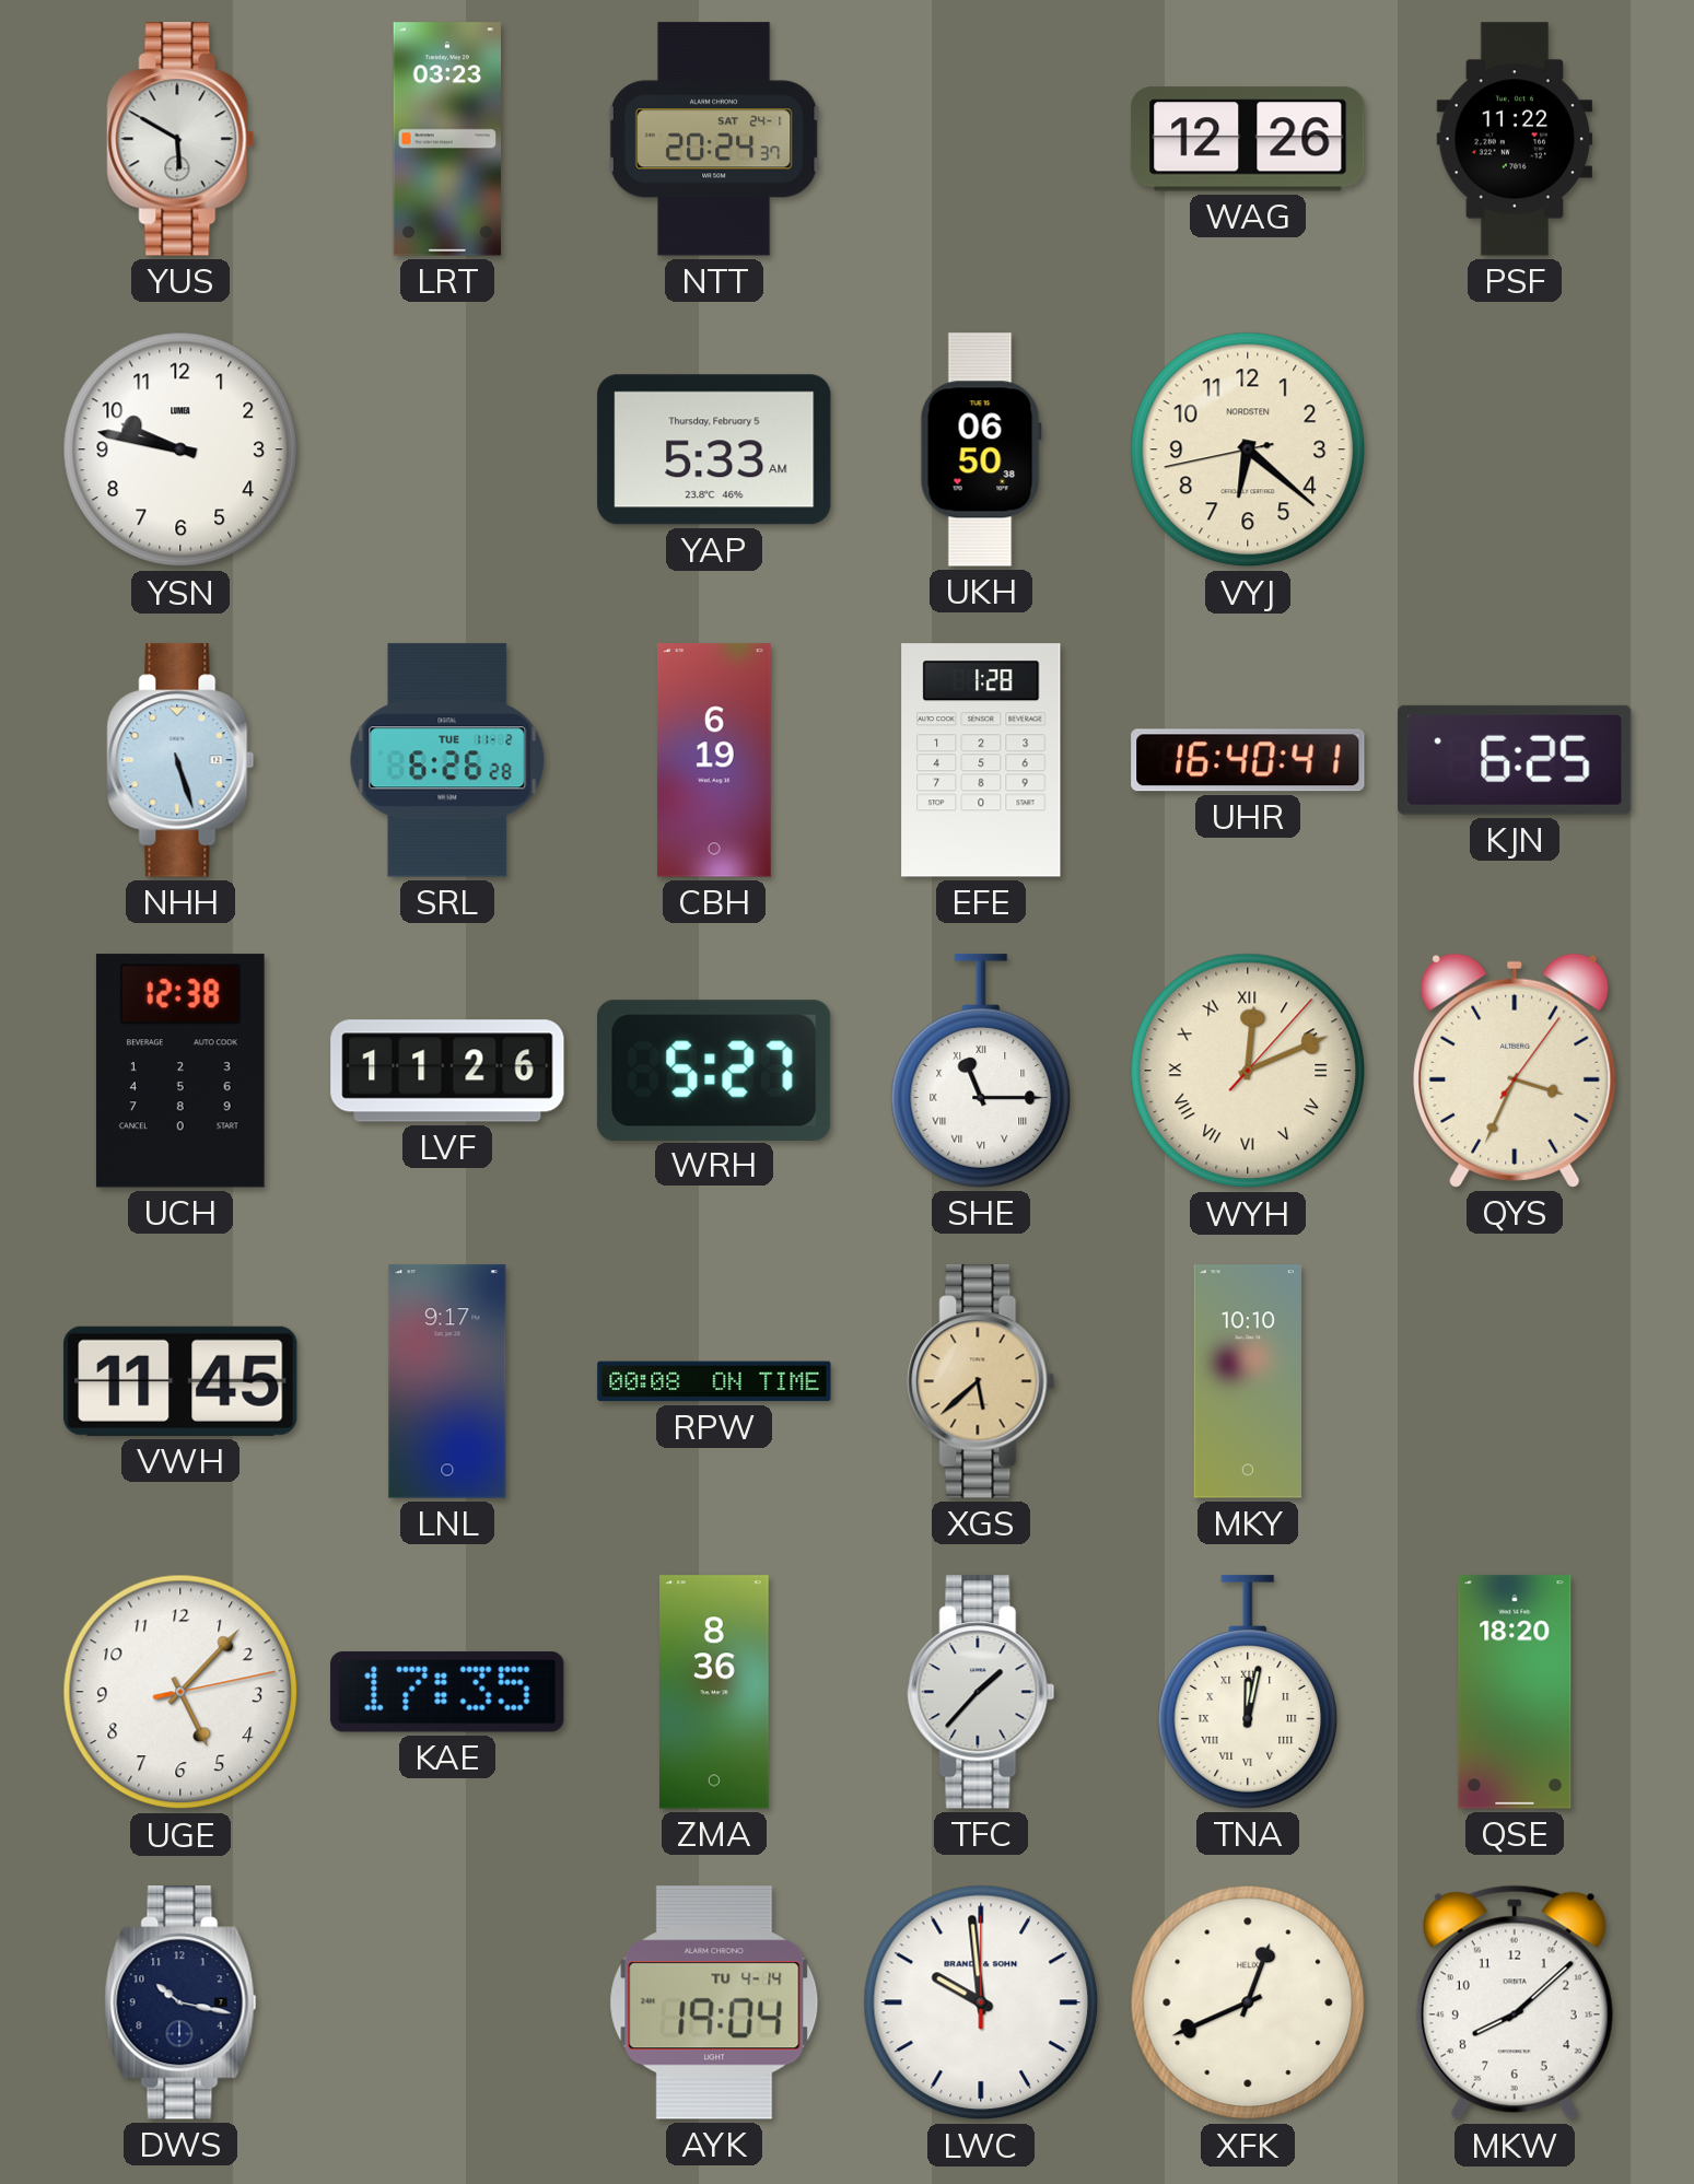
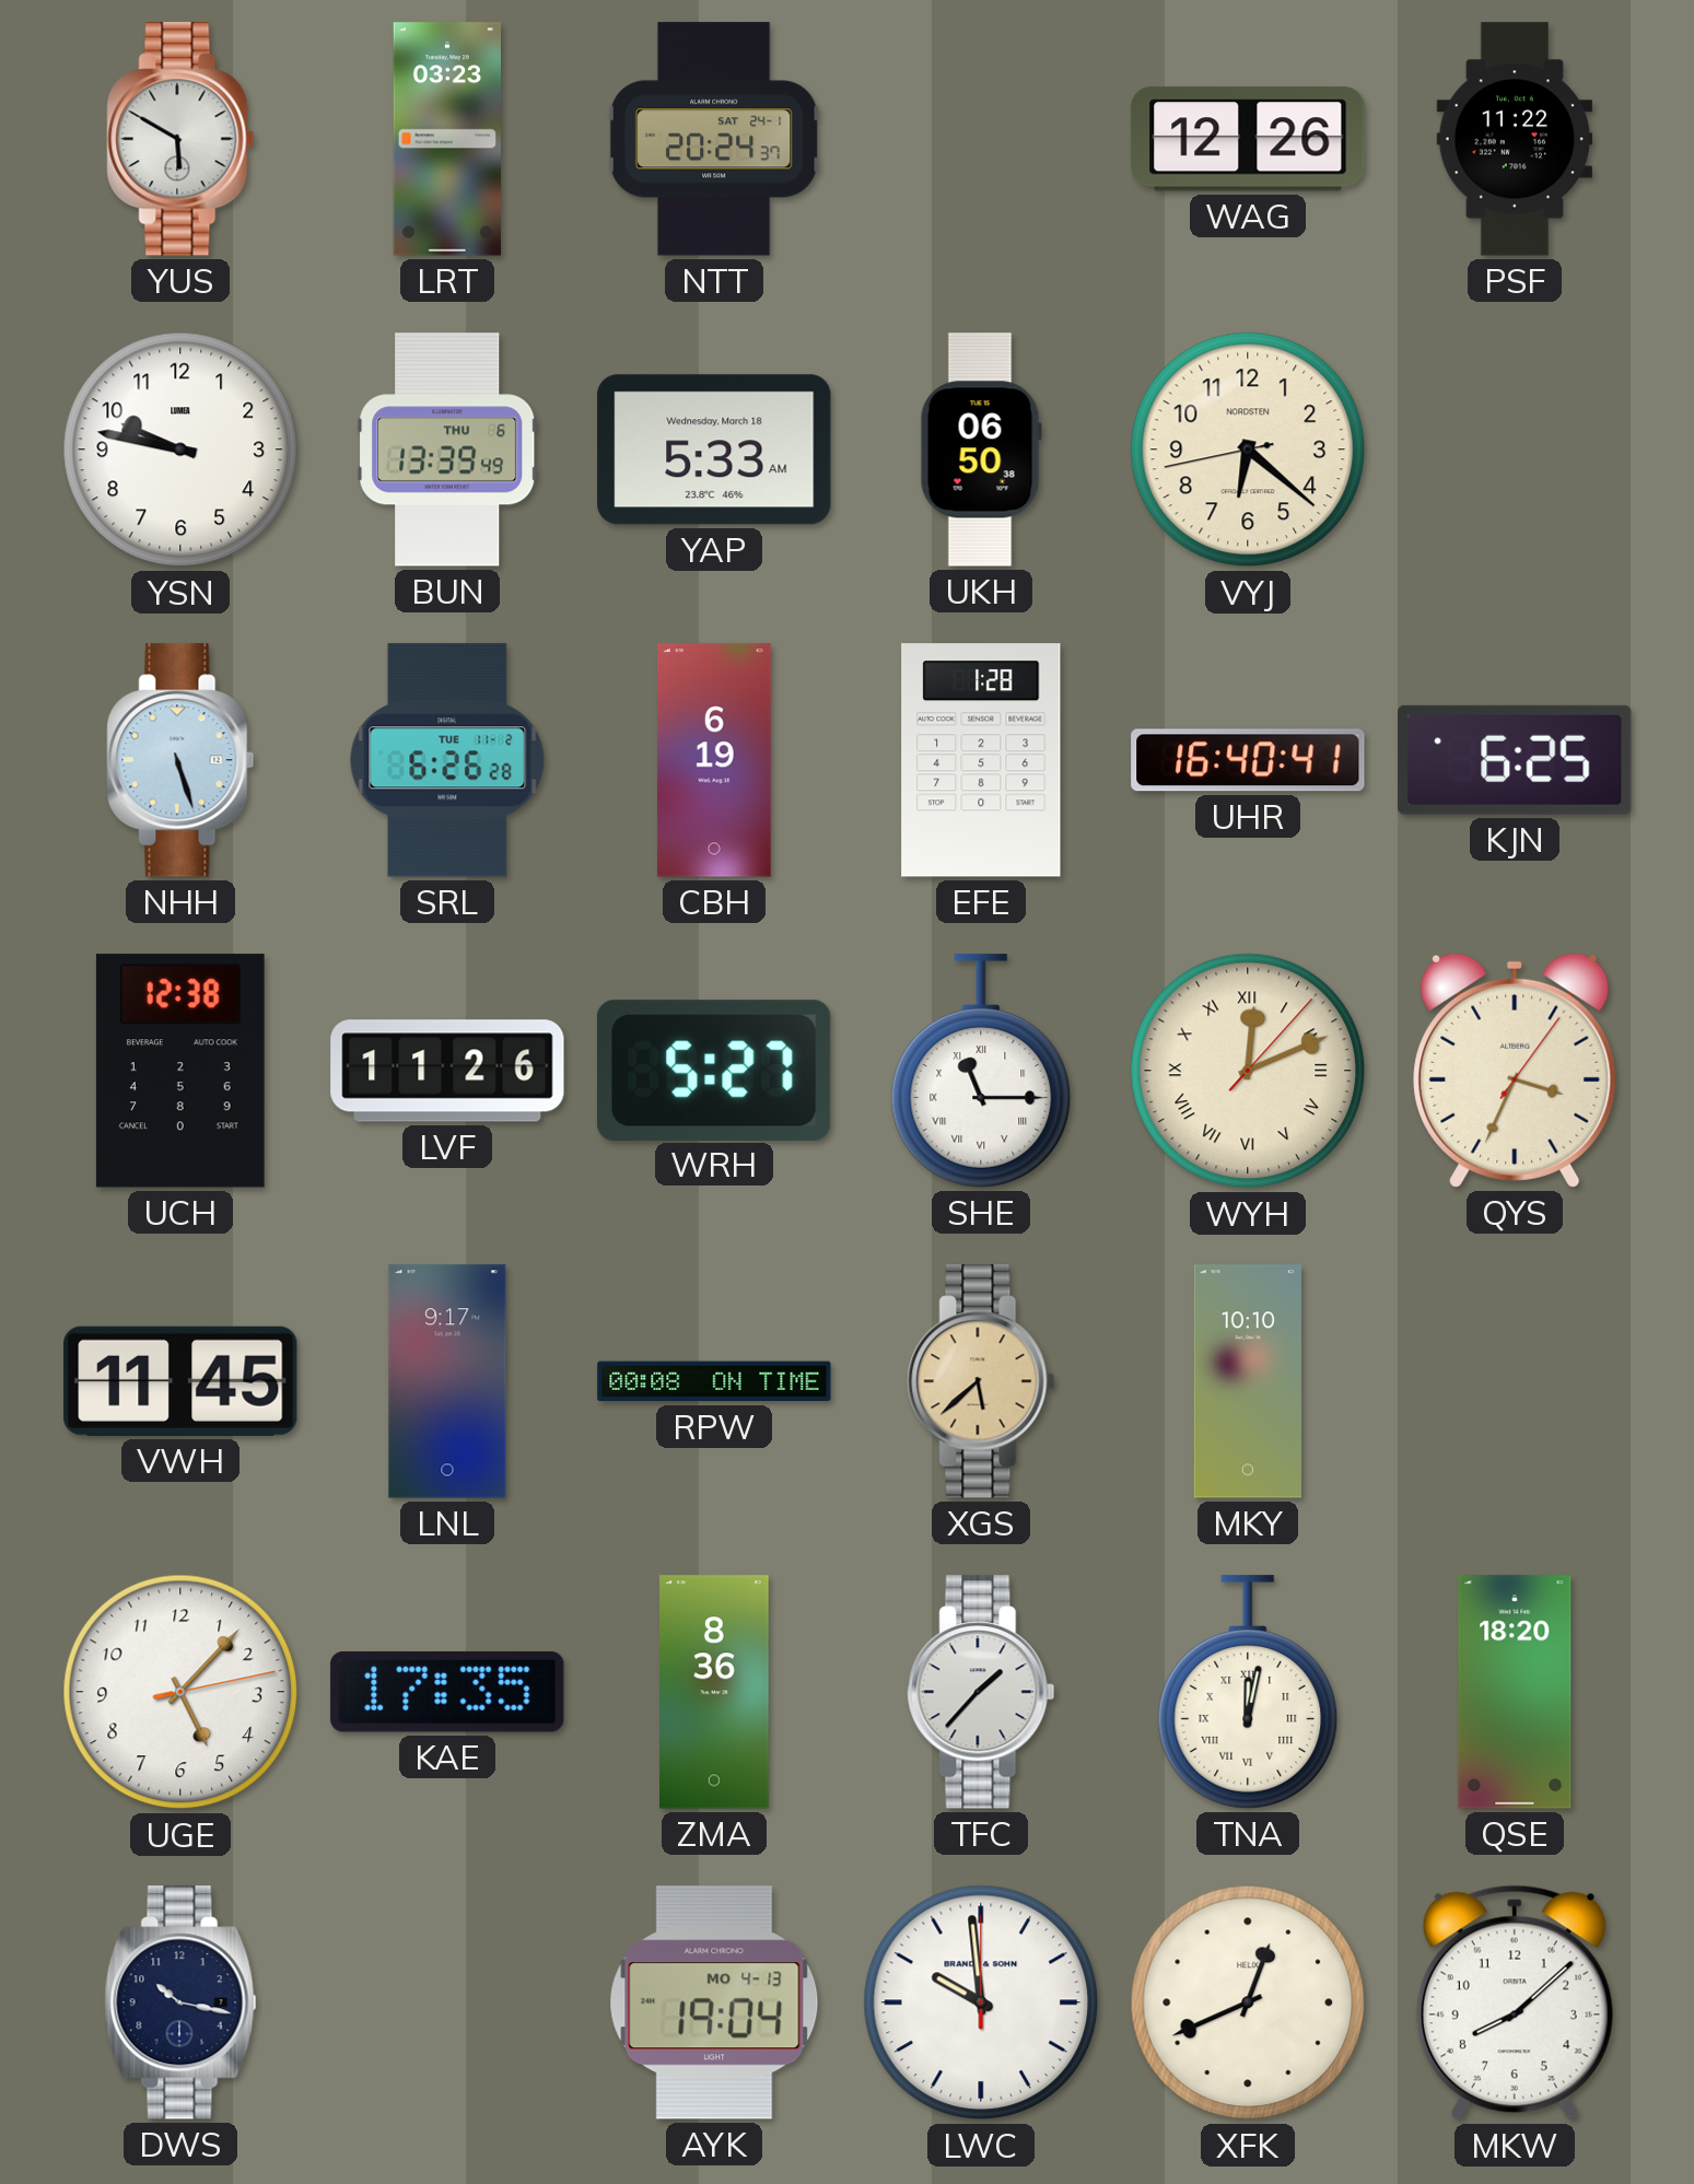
BUN: none -> 13:39 (447, 449)
YAP date: Thursday, February 5 -> Wednesday, March 18 (714, 449)
AYK date: TU 4-14 -> MO 4-13 (714, 2002)
